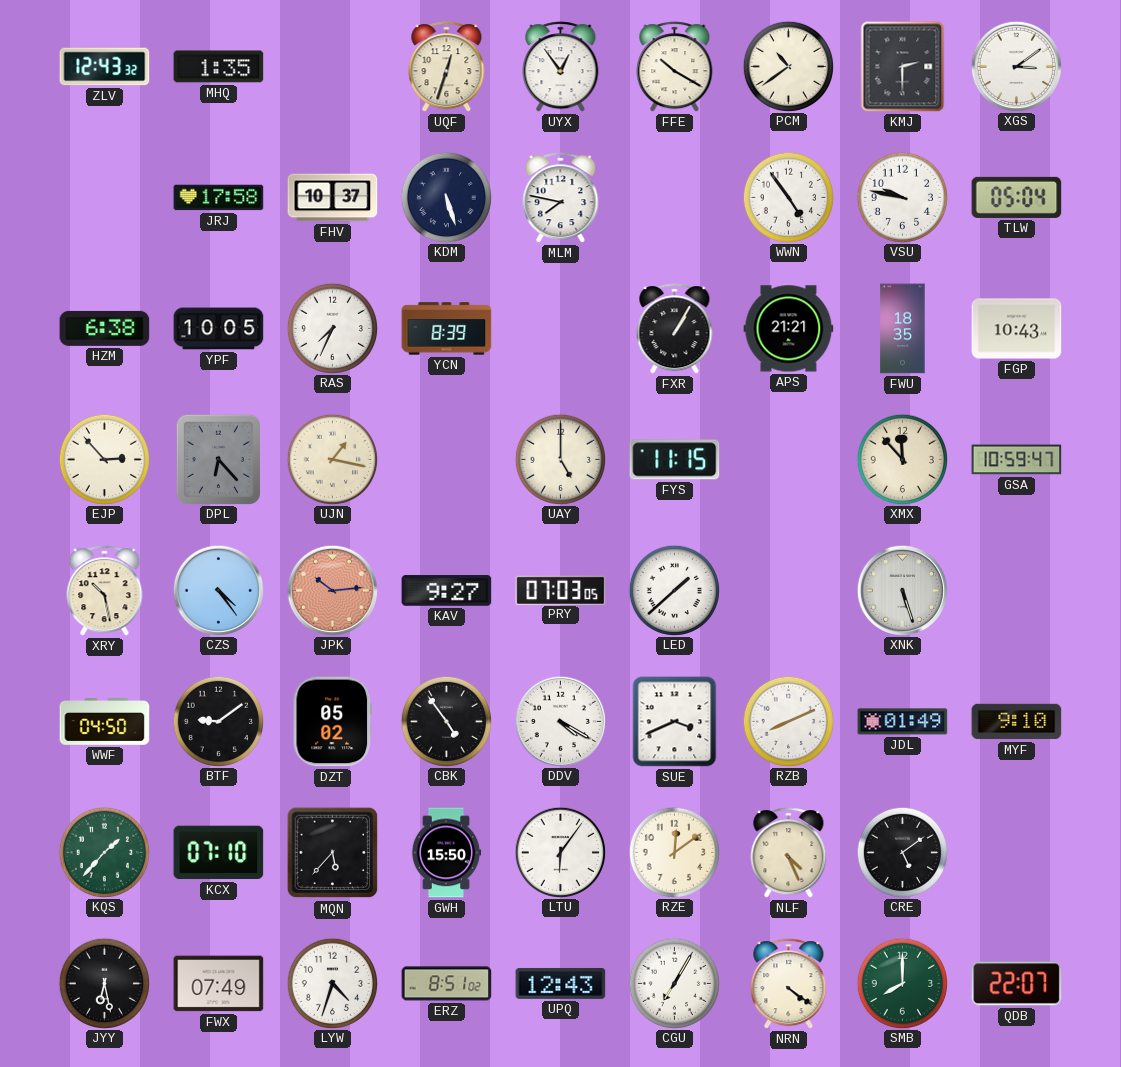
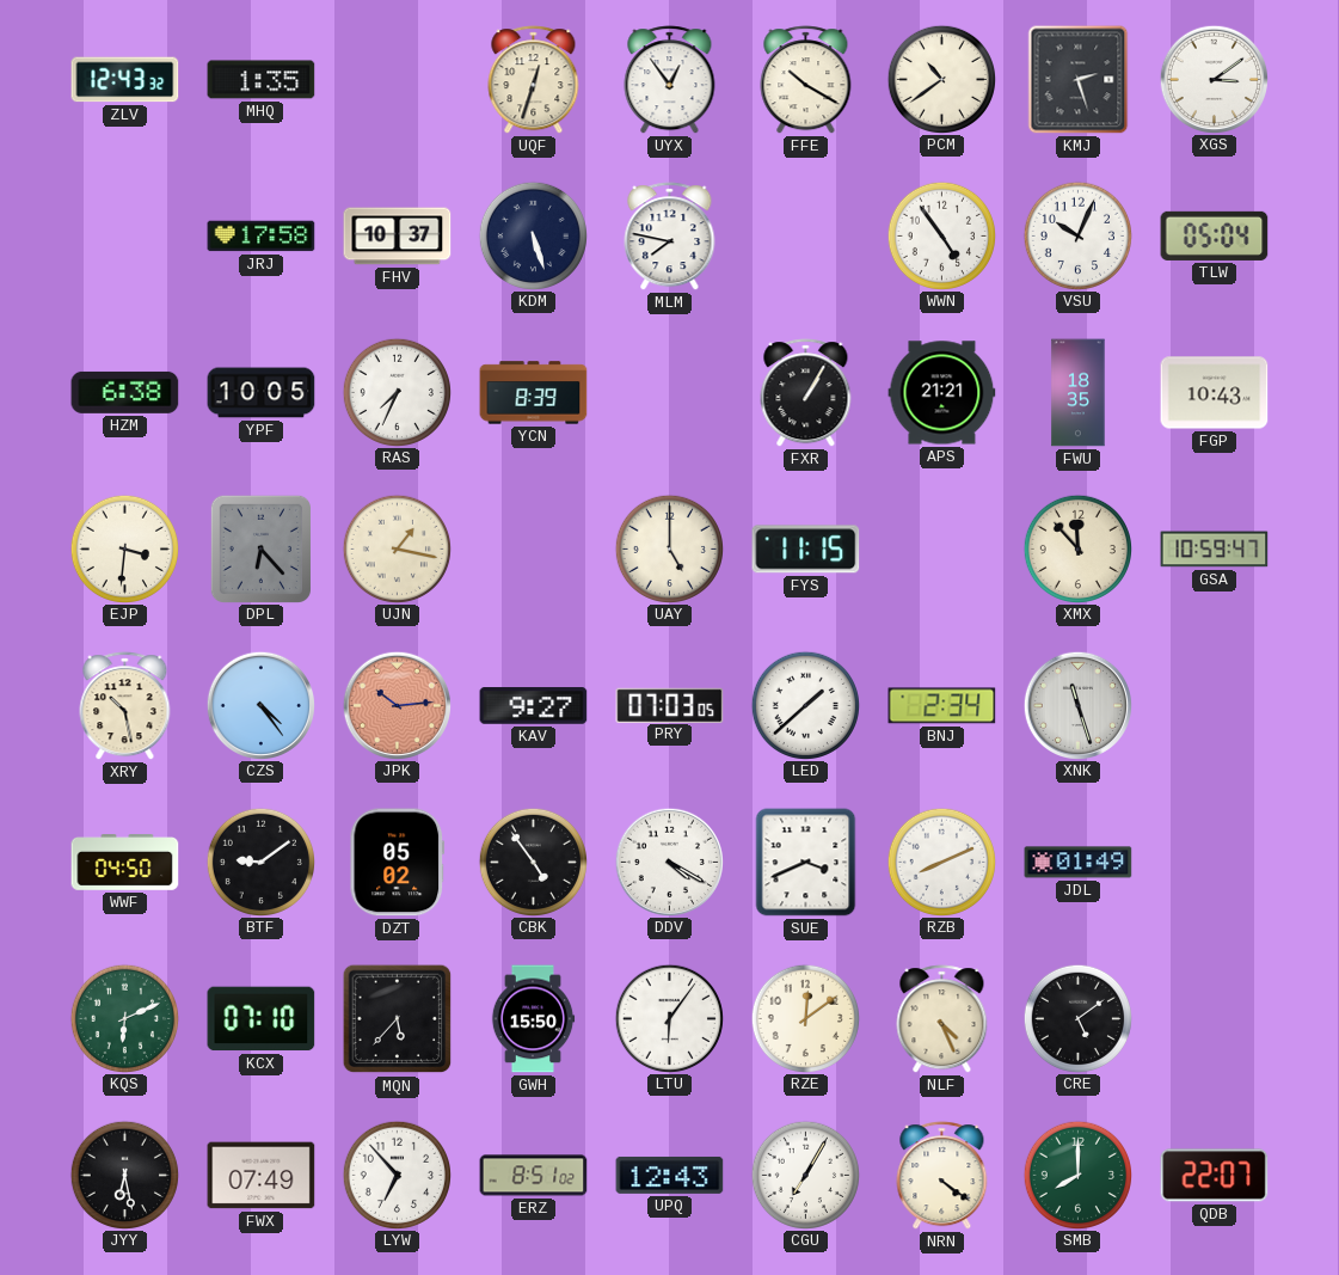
KMJ: 2:30 -> 2:27 (1079, 80)
VSU: 9:47 -> 10:04 (1077, 235)
EJP: 2:53 -> 3:31 (124, 548)
BNJ: none -> 2:34 (942, 706)
XNK: 5:27 -> 11:27 (1077, 705)
MYF: 9:10 -> none (1017, 722)
KQS: 1:37 -> 6:11 (124, 1018)
LYW: 4:33 -> 6:53 (397, 1175)
